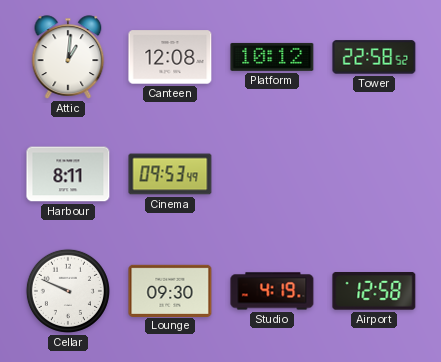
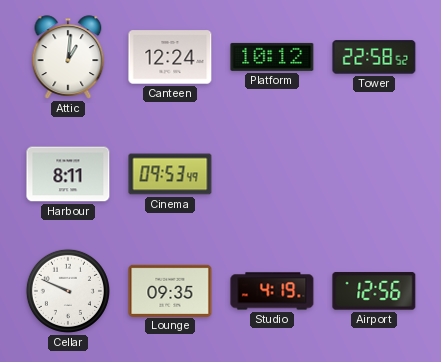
Canteen: 12:08 -> 12:24 (170, 57)
Lounge: 09:30 -> 09:35 (170, 290)
Airport: 12:58 -> 12:56 (374, 292)
